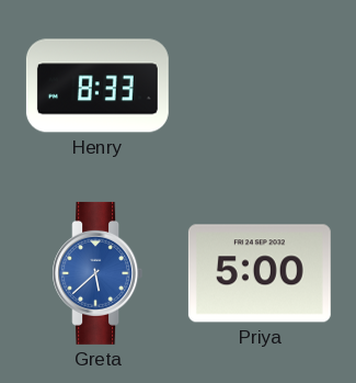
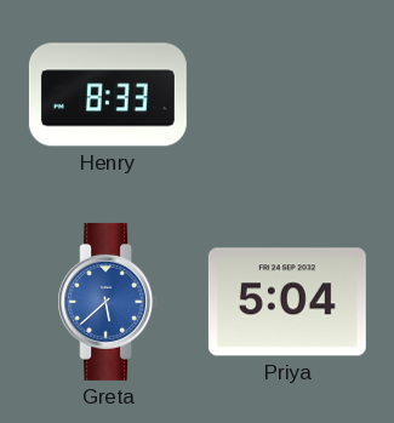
Priya: 5:00 -> 5:04 (287, 302)
